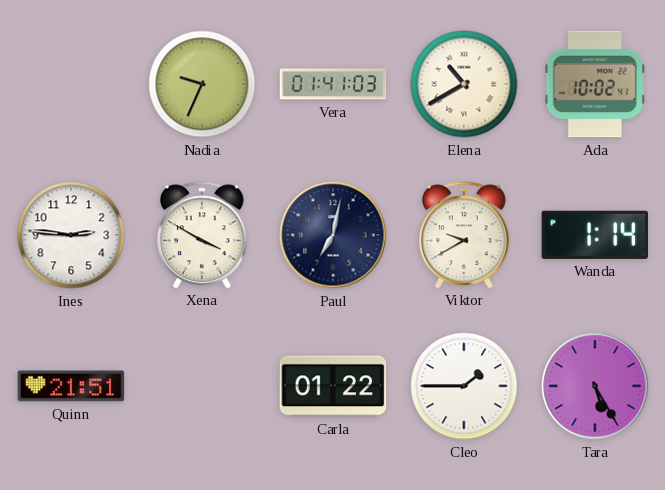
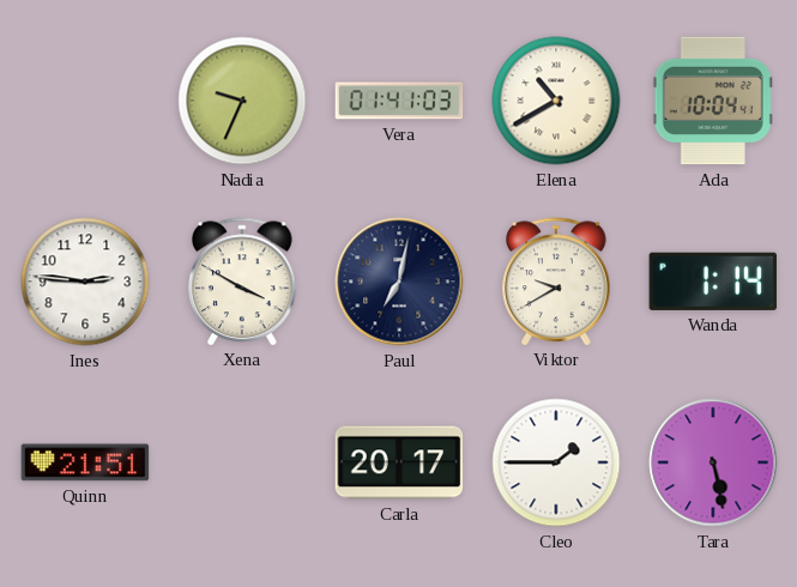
Ada: 10:02 -> 10:04 (713, 101)
Carla: 01:22 -> 20:17 (399, 462)
Tara: 5:25 -> 5:28 (713, 462)
